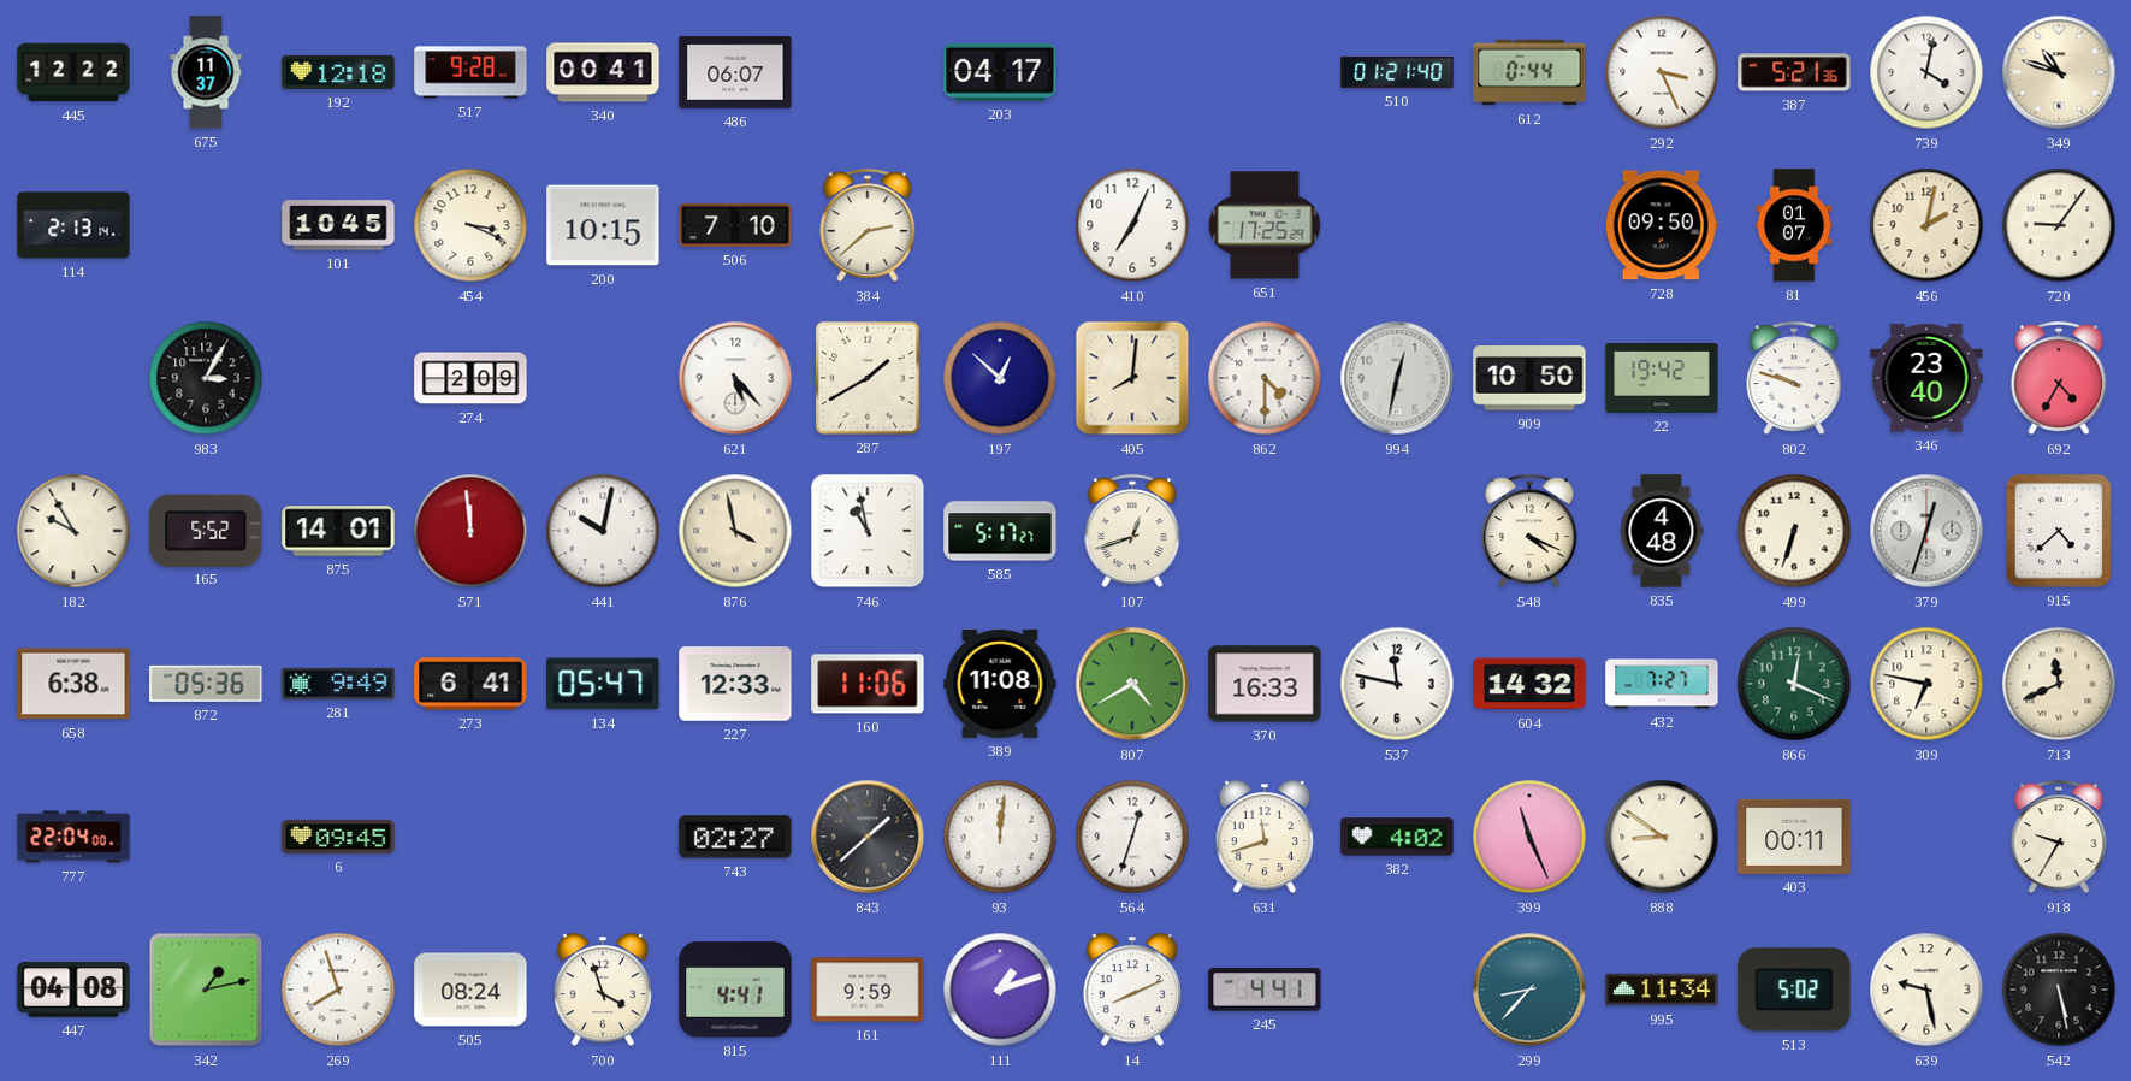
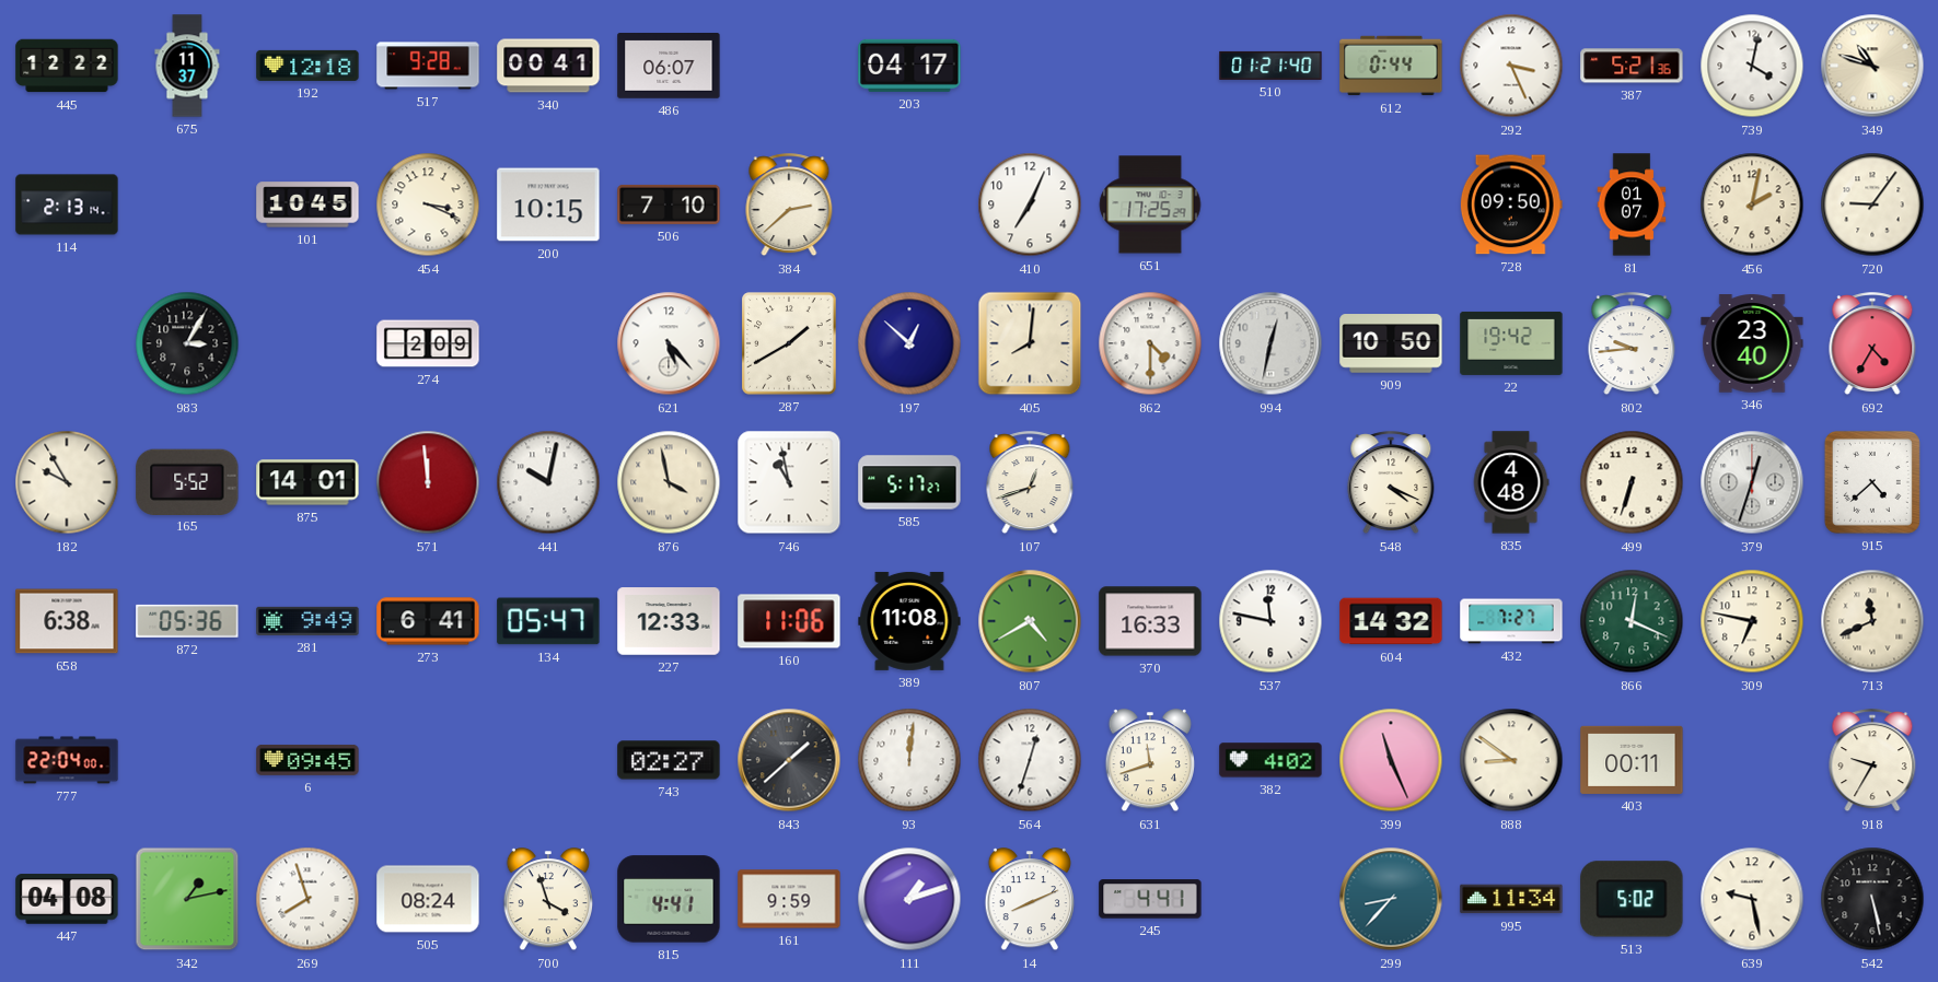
802: 9:48 -> 9:44 (1632, 344)
